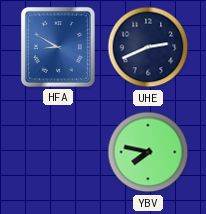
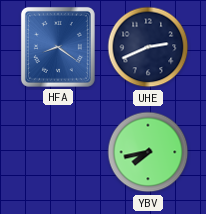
HFA: 8:50 -> 8:21 (58, 47)
YBV: 7:47 -> 7:43 (148, 152)
